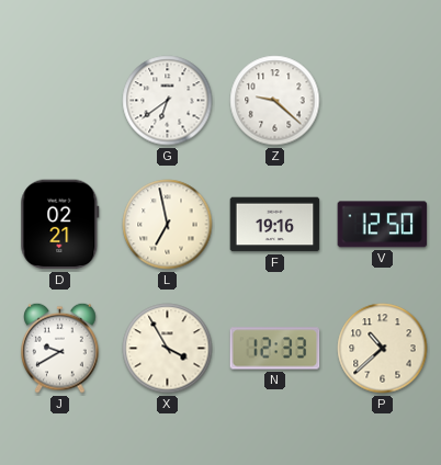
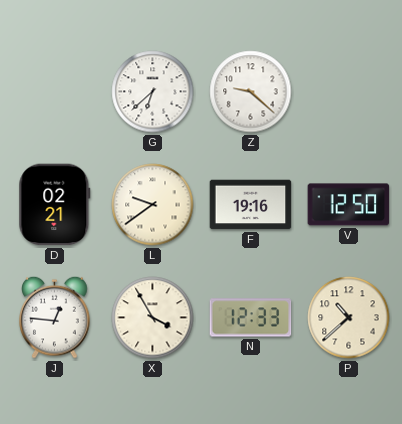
G: 6:39 -> 6:38 (153, 92)
L: 6:58 -> 9:39 (153, 205)
J: 9:40 -> 12:46 (55, 317)
